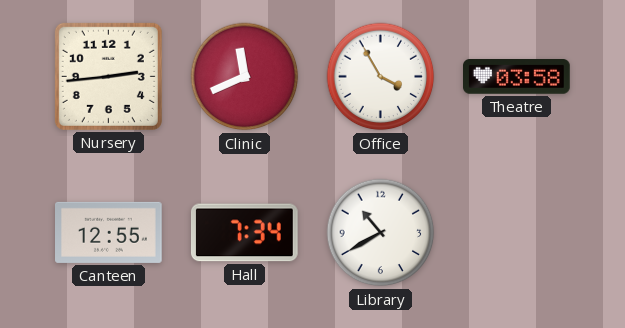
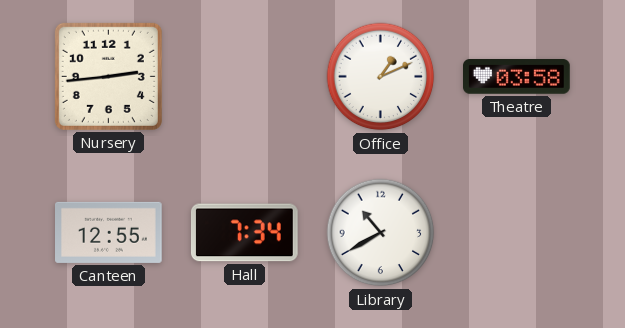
Clinic: 11:41 -> none (245, 77)
Office: 3:55 -> 1:11 (381, 77)
